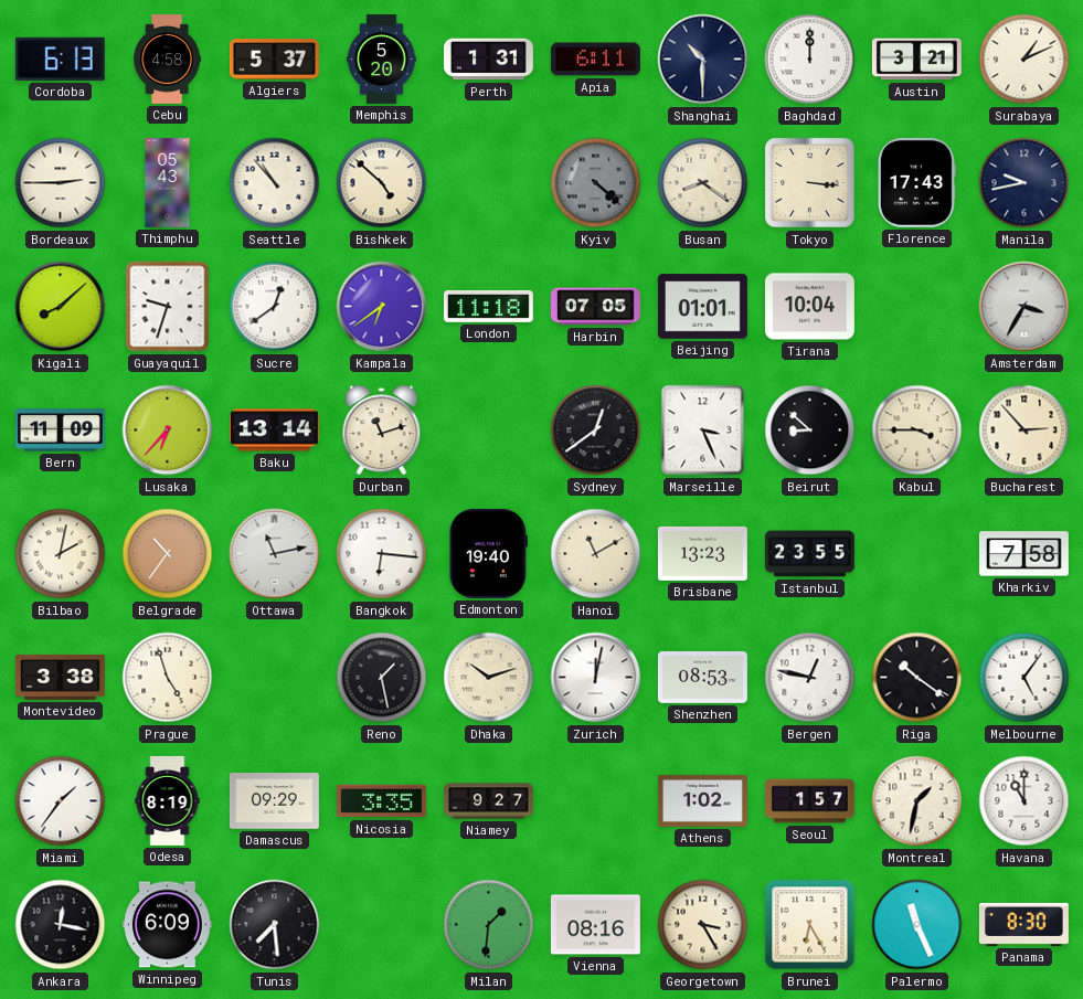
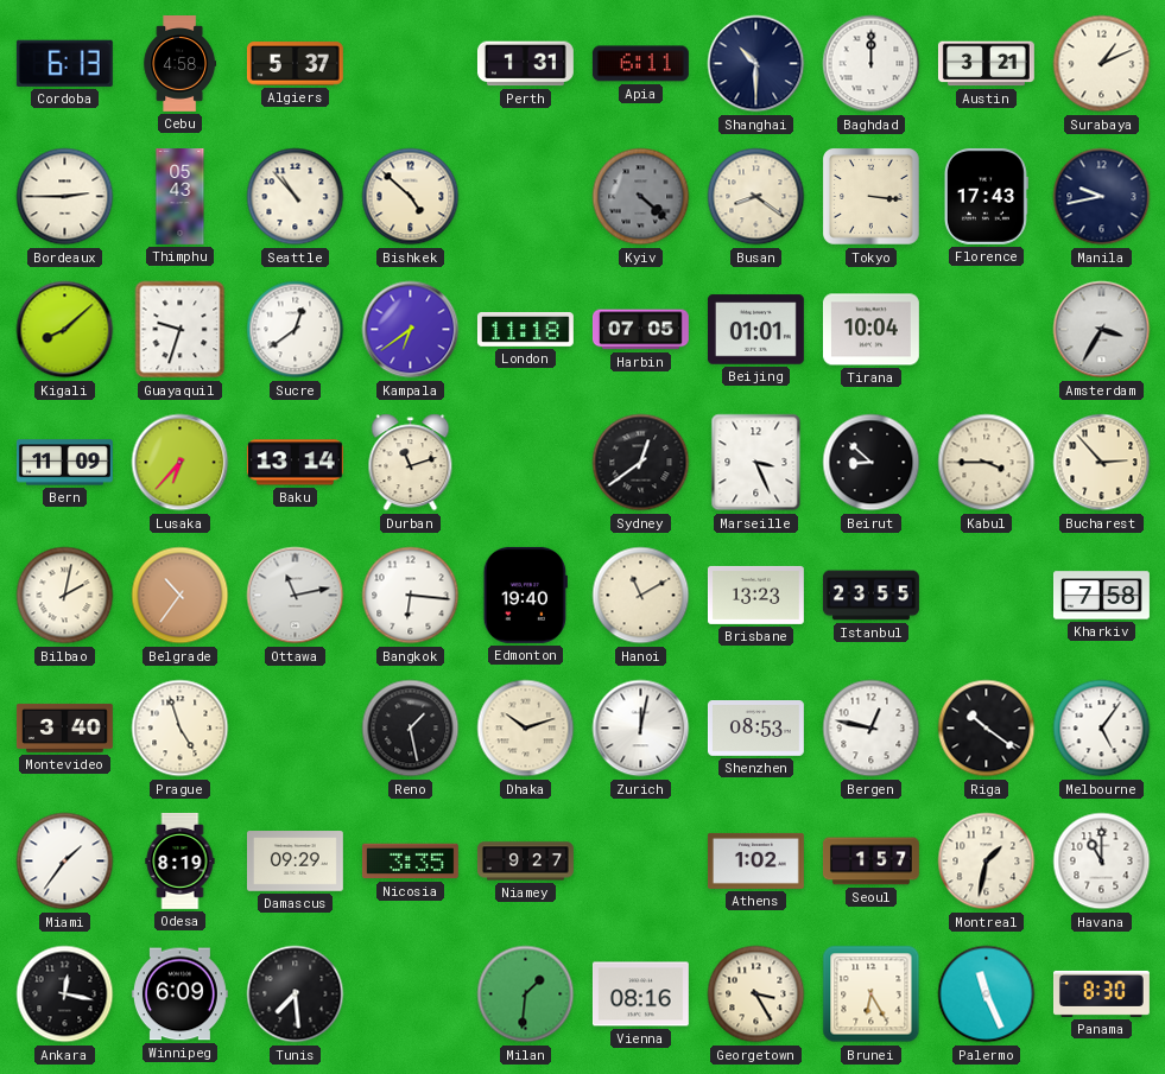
Memphis: 5:20 -> none (382, 60)
Montevideo: 3:38 -> 3:40 (64, 727)
